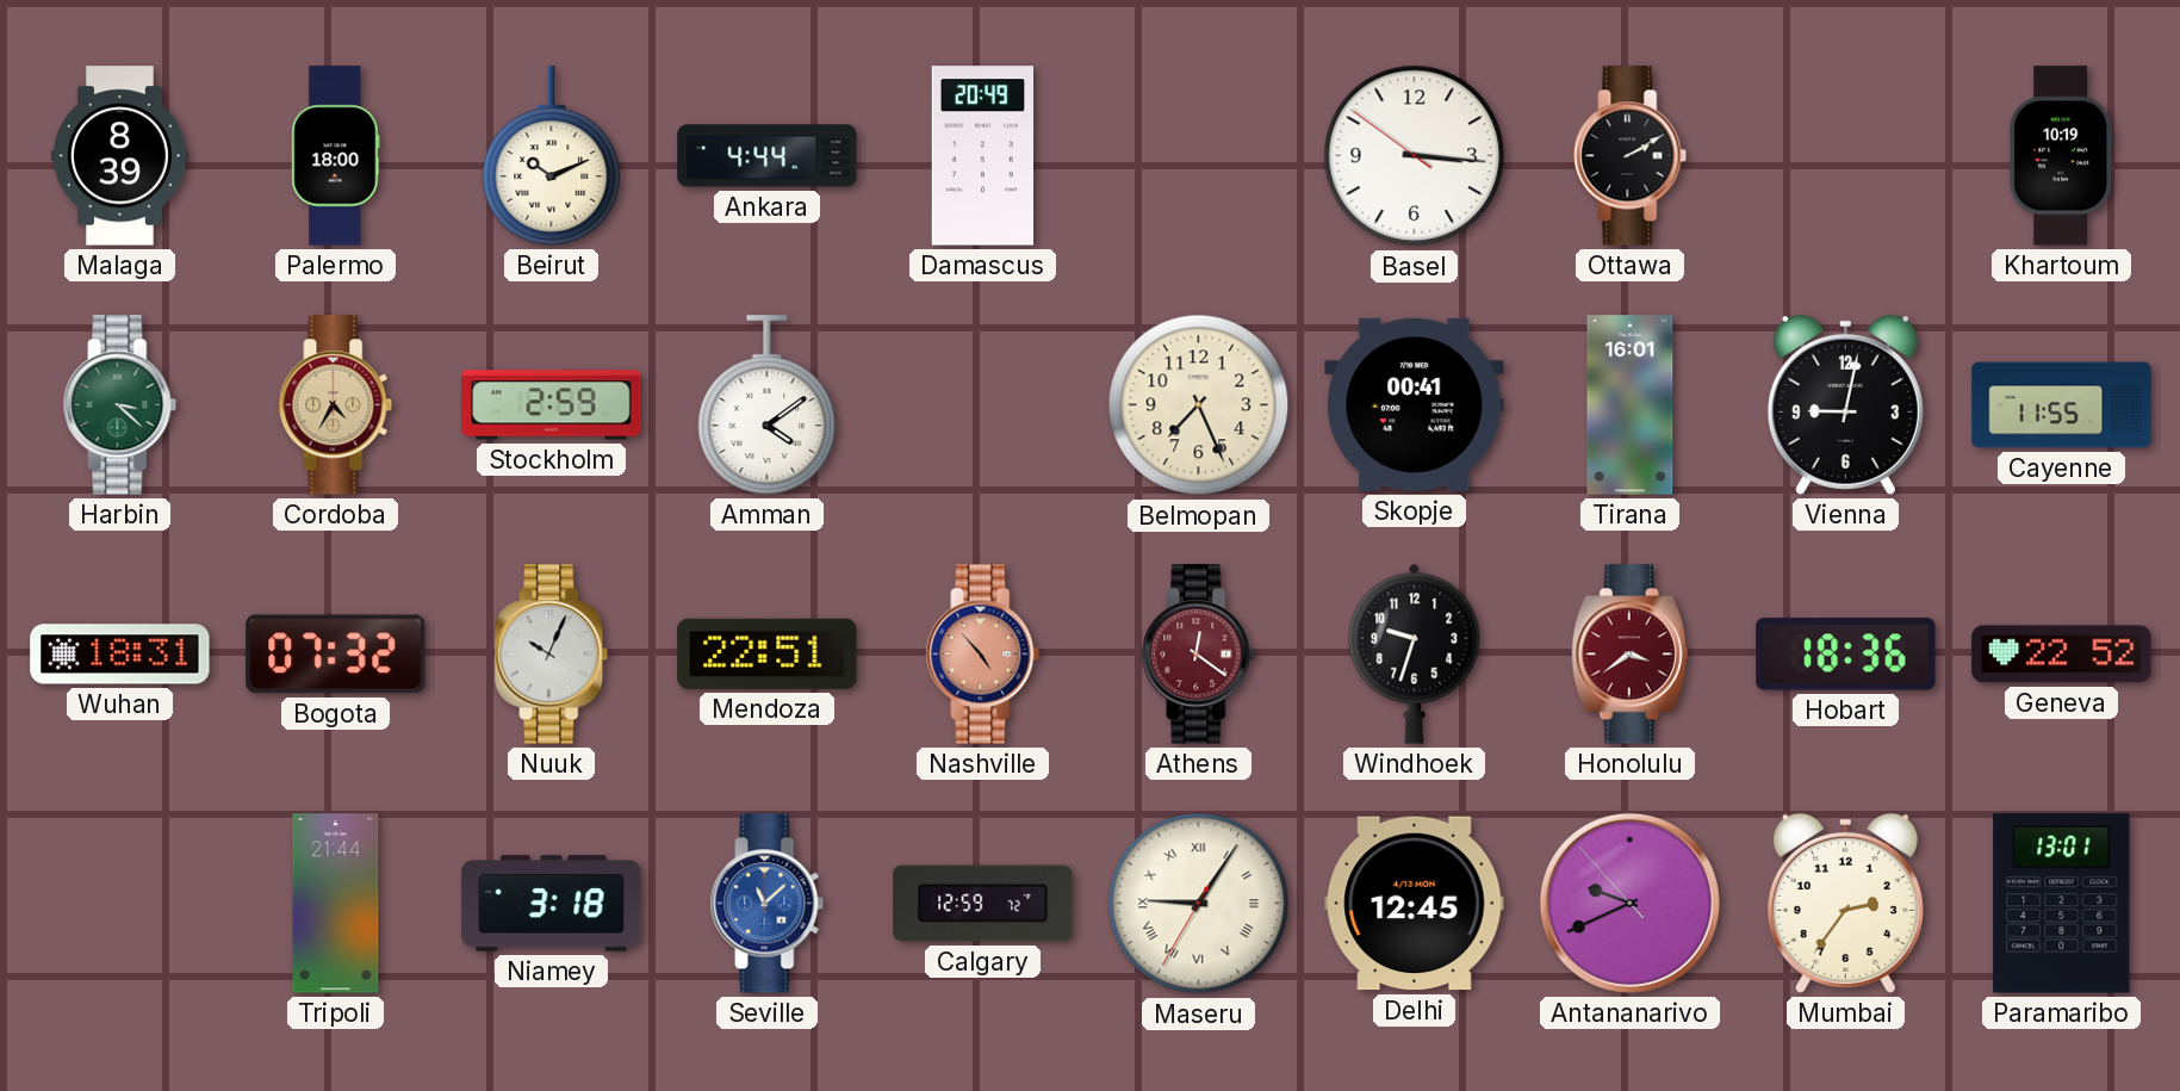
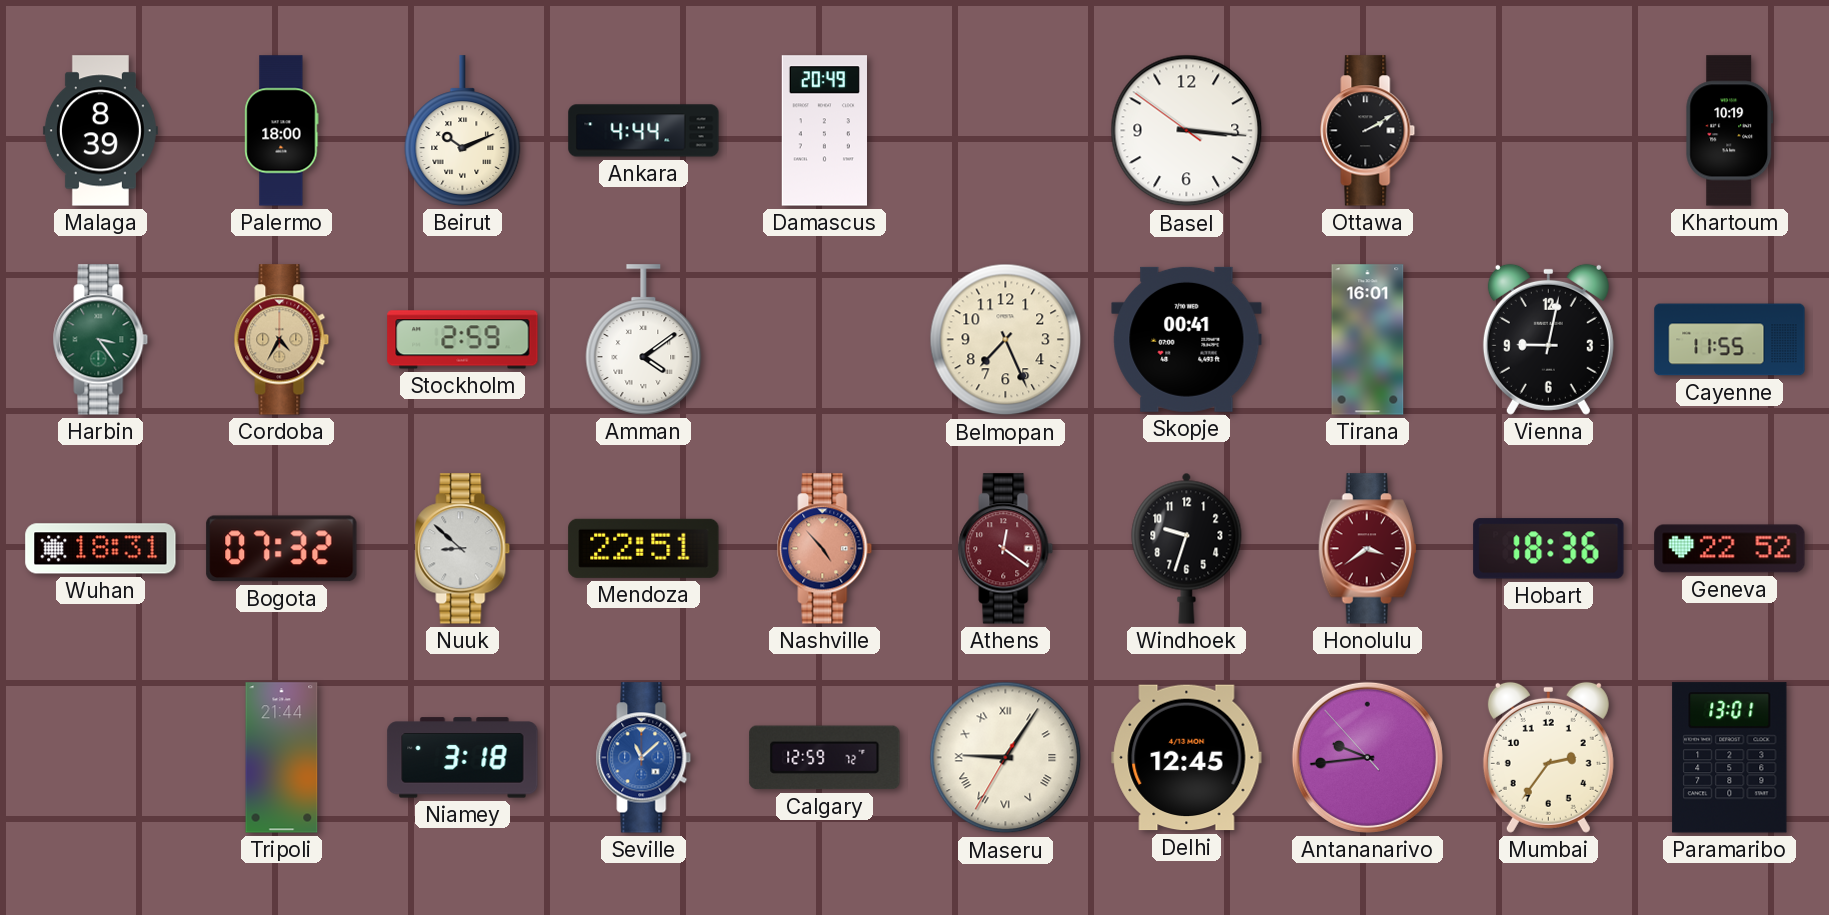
Harbin: 3:22 -> 3:24 (101, 340)
Nuuk: 10:04 -> 8:52 (463, 549)
Antananarivo: 9:40 -> 9:43 (1367, 757)
